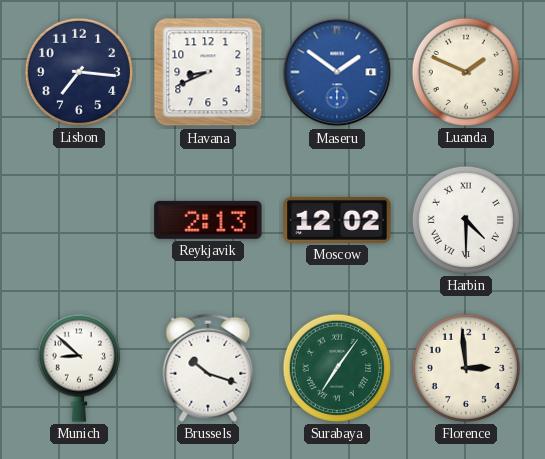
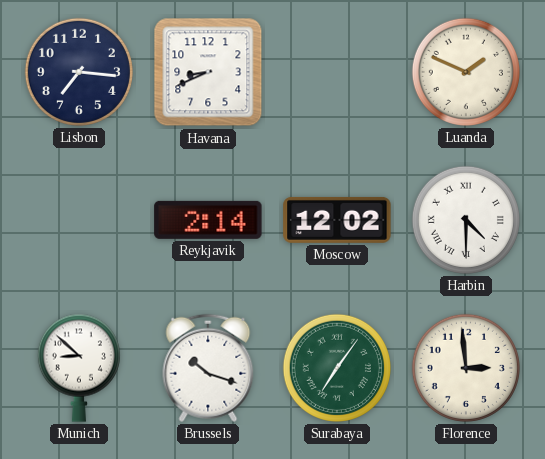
Maseru: 1:51 -> none (337, 72)
Reykjavik: 2:13 -> 2:14 (208, 220)
